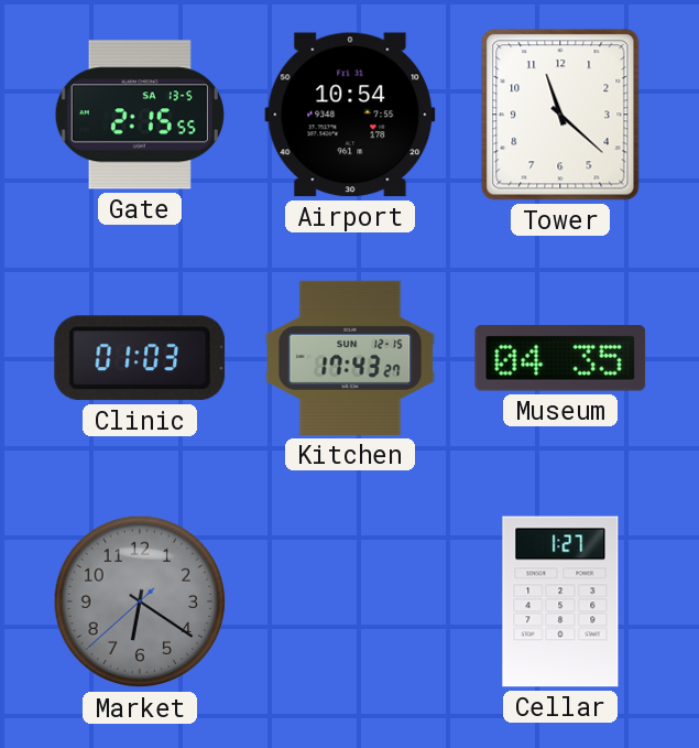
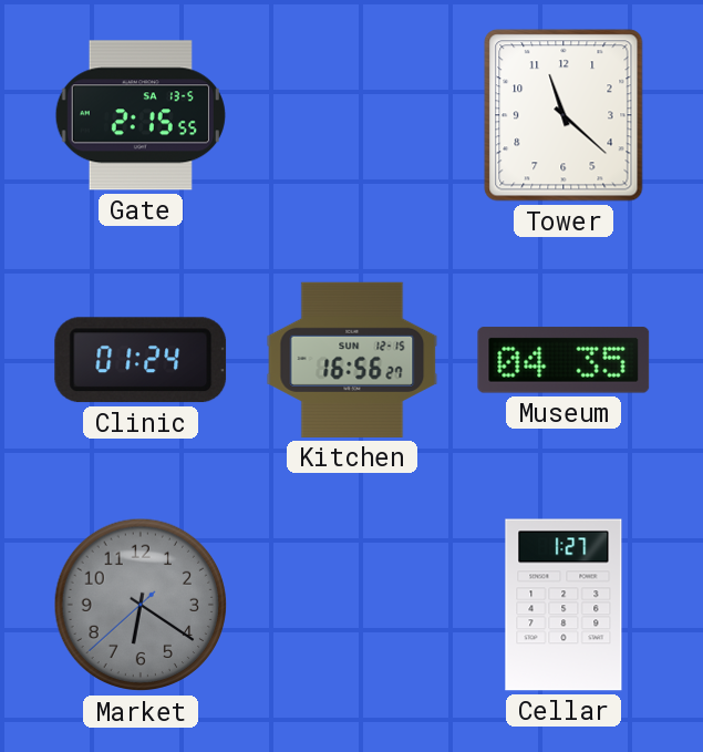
Airport: 10:54 -> none (350, 115)
Clinic: 01:03 -> 01:24 (141, 360)
Kitchen: 17:43 -> 16:56 (352, 360)
